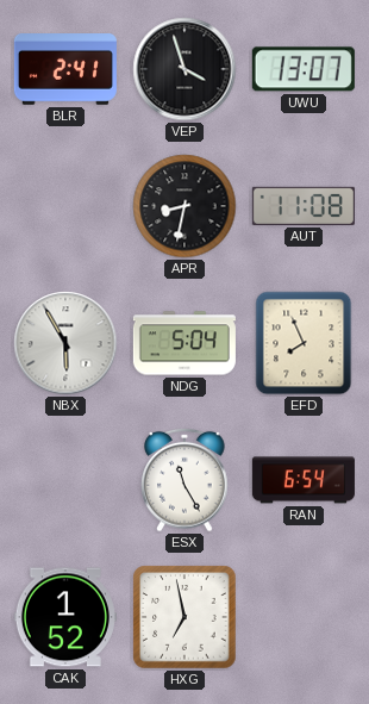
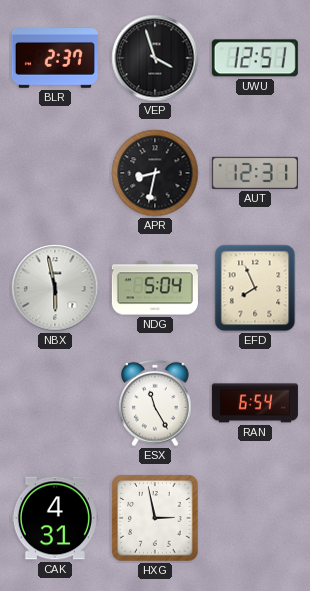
BLR: 2:41 -> 2:37 (55, 59)
UWU: 13:07 -> 12:51 (255, 58)
AUT: 11:08 -> 12:31 (255, 173)
NBX: 5:55 -> 5:58 (55, 288)
CAK: 1:52 -> 4:31 (55, 518)
HXG: 6:58 -> 2:58 (155, 518)
